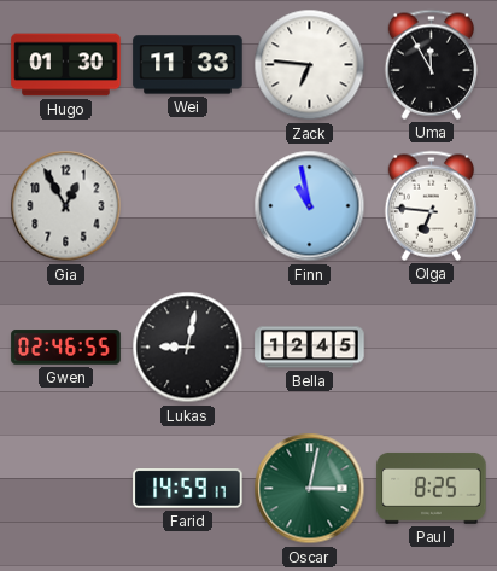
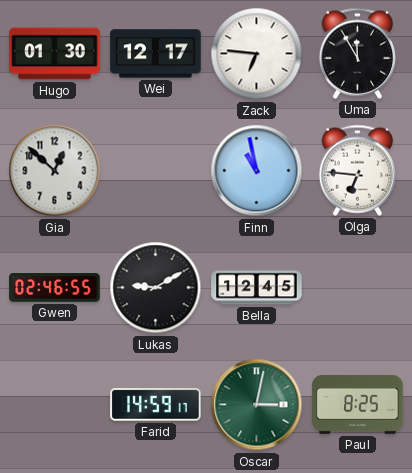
Wei: 11:33 -> 12:17 (156, 54)
Gia: 12:55 -> 12:52 (55, 171)
Lukas: 9:02 -> 9:10 (156, 288)
